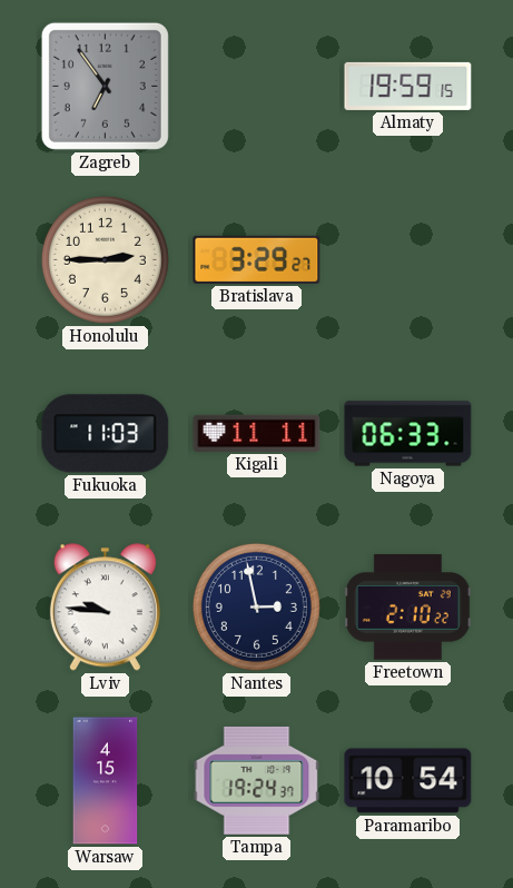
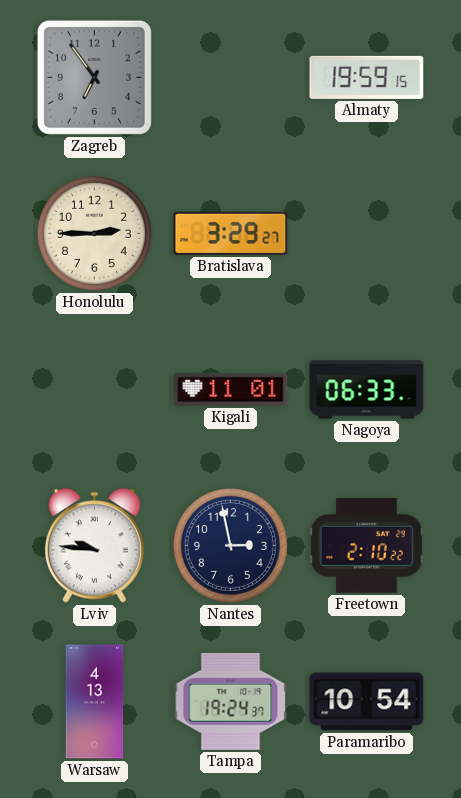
Fukuoka: 11:03 -> none (106, 434)
Kigali: 11:11 -> 11:01 (231, 389)
Warsaw: 4:15 -> 4:13 (95, 702)
